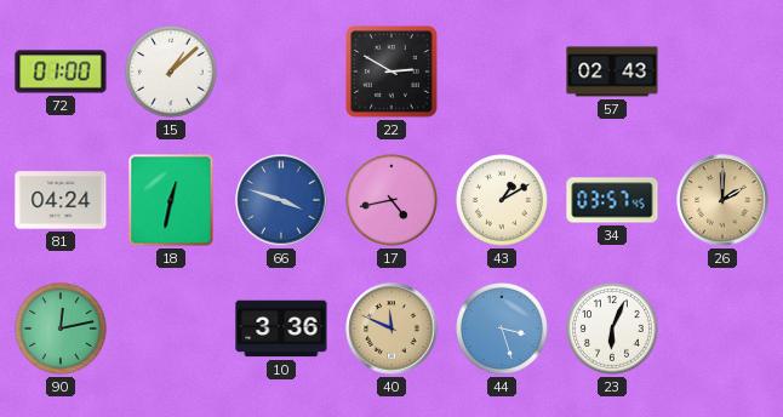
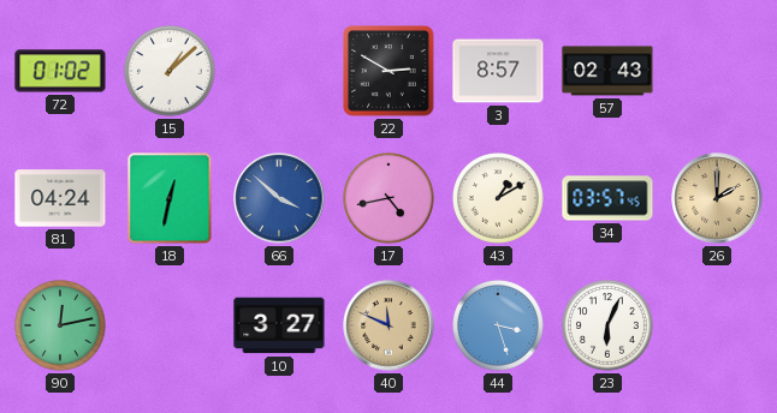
72: 01:00 -> 01:02 (60, 71)
3: none -> 8:57 (498, 71)
66: 3:48 -> 3:52 (279, 198)
10: 3:36 -> 3:27 (279, 325)
